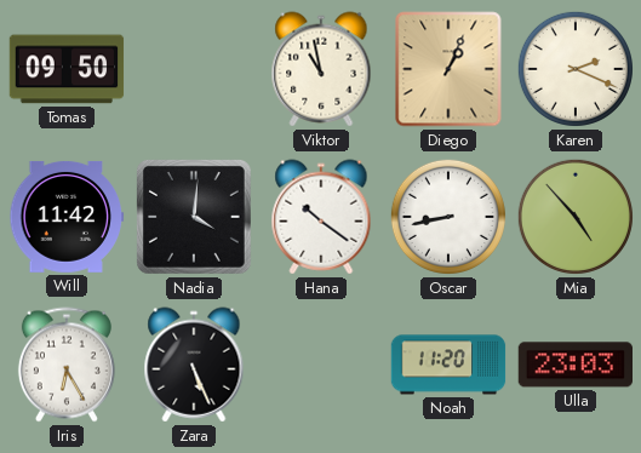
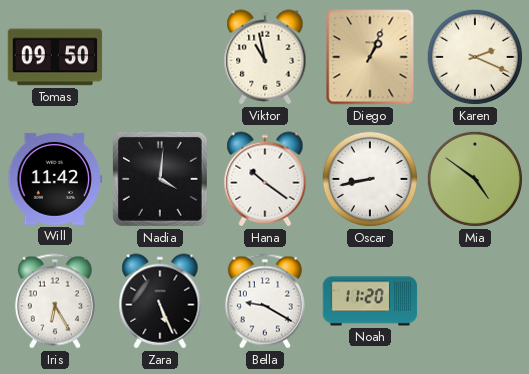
Mia: 4:53 -> 4:51 (475, 179)
Bella: none -> 9:20 (265, 301)
Ulla: 23:03 -> none (574, 365)
